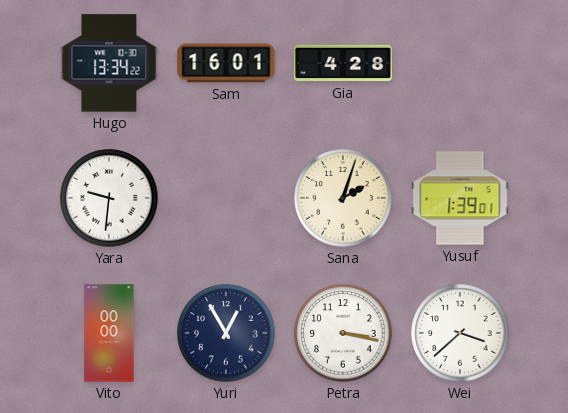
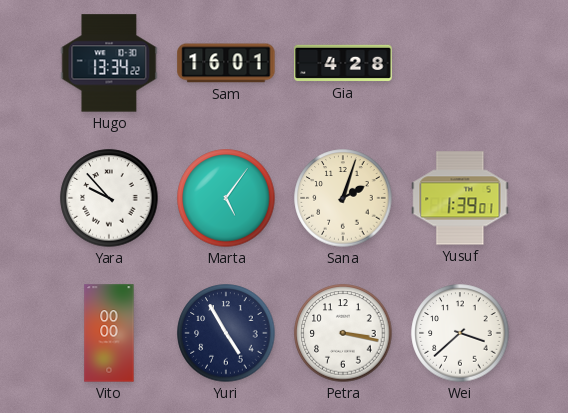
Yara: 9:31 -> 9:53 (109, 198)
Marta: none -> 5:06 (226, 198)
Yuri: 12:55 -> 4:55 (226, 333)
